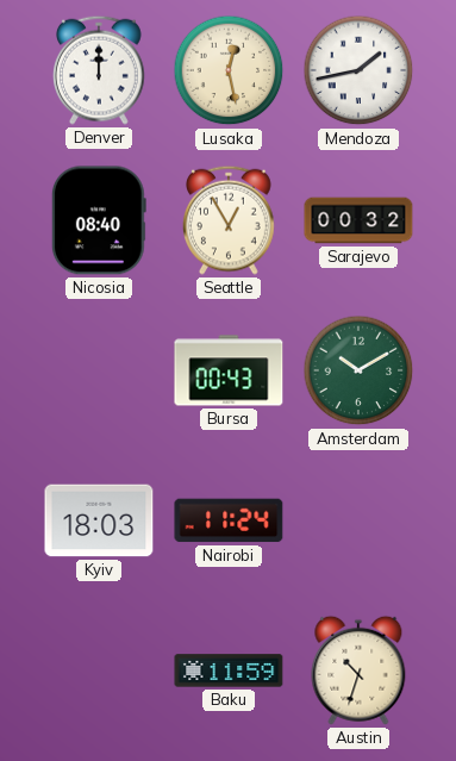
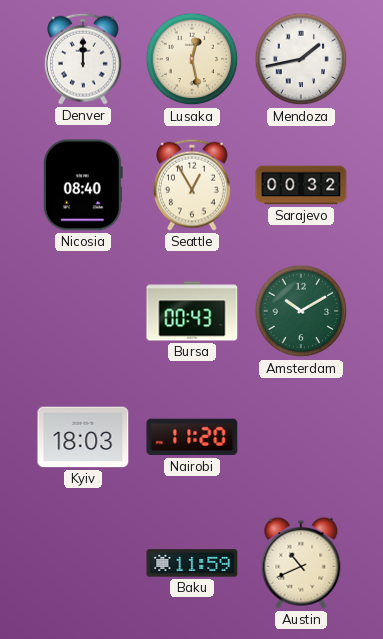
Nairobi: 11:24 -> 11:20 (192, 437)
Austin: 10:33 -> 10:41 (301, 563)
